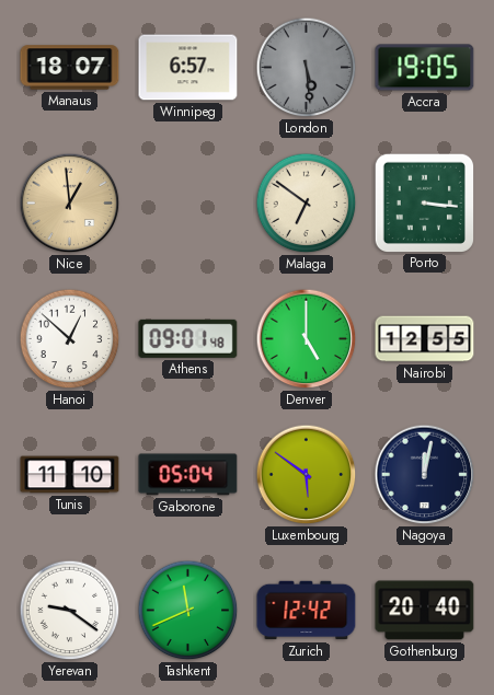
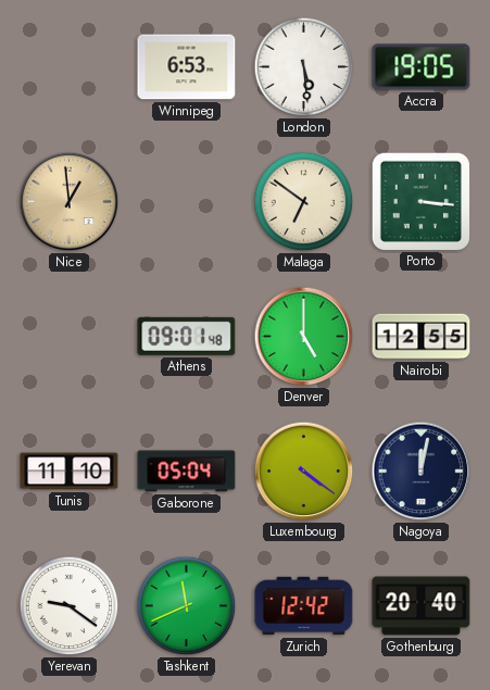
Manaus: 18:07 -> none (70, 68)
Winnipeg: 6:57 -> 6:53 (187, 67)
London dial: grey -> white (304, 67)
Hanoi: 12:52 -> none (70, 339)
Luxembourg: 5:51 -> 4:21 (304, 472)
